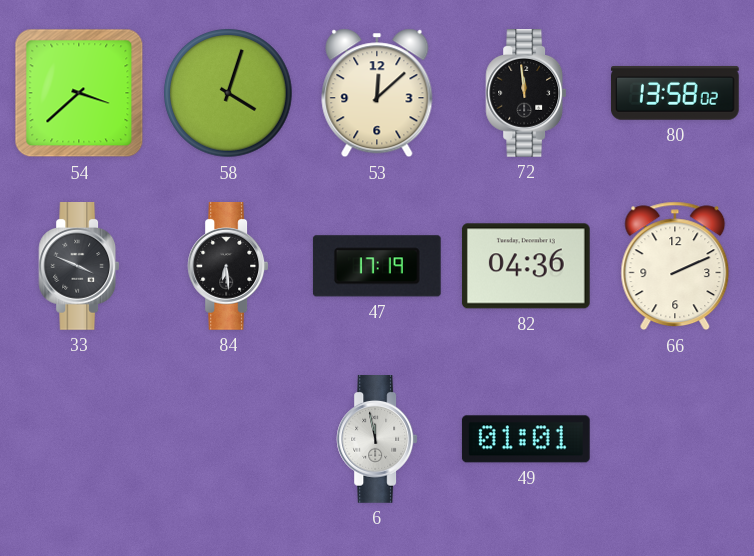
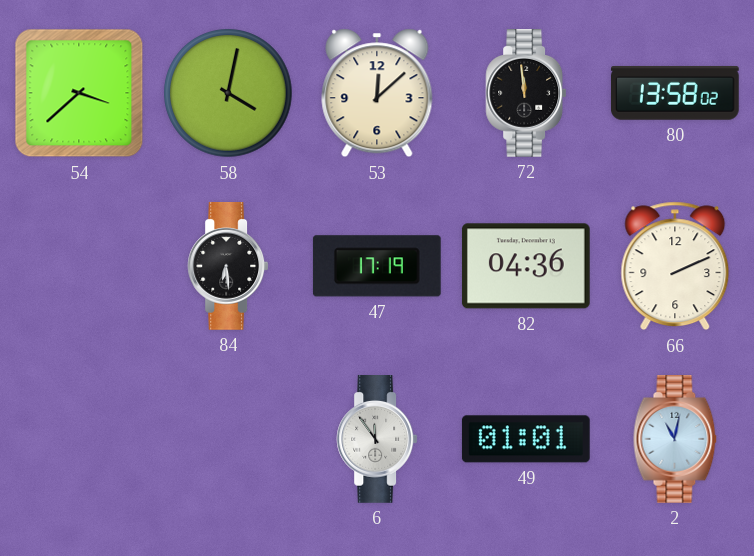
58: 4:03 -> 4:02 (228, 93)
33: 3:49 -> none (79, 267)
6: 11:58 -> 11:54 (377, 440)
2: none -> 11:02 (675, 440)
